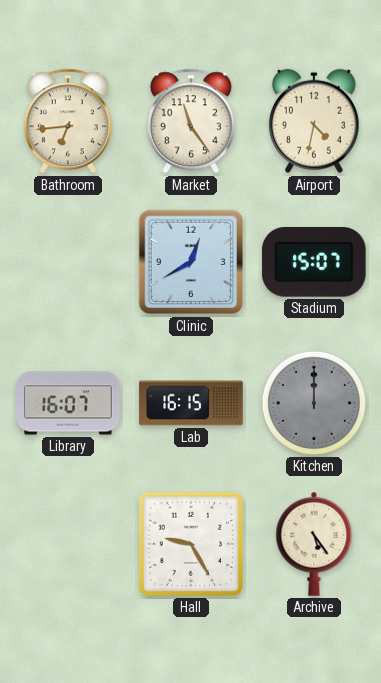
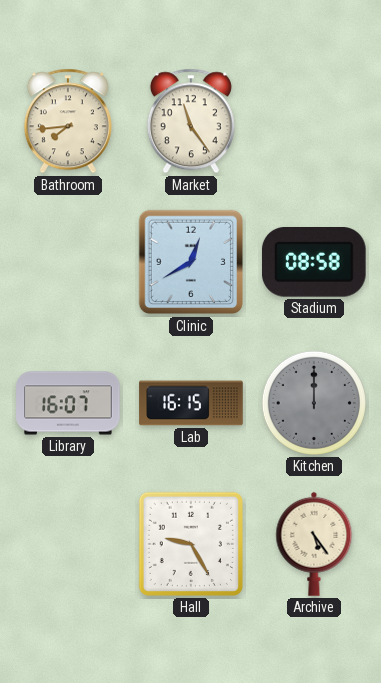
Bathroom: 6:44 -> 7:44 (68, 121)
Airport: 4:32 -> none (314, 121)
Stadium: 15:07 -> 08:58 (314, 263)
